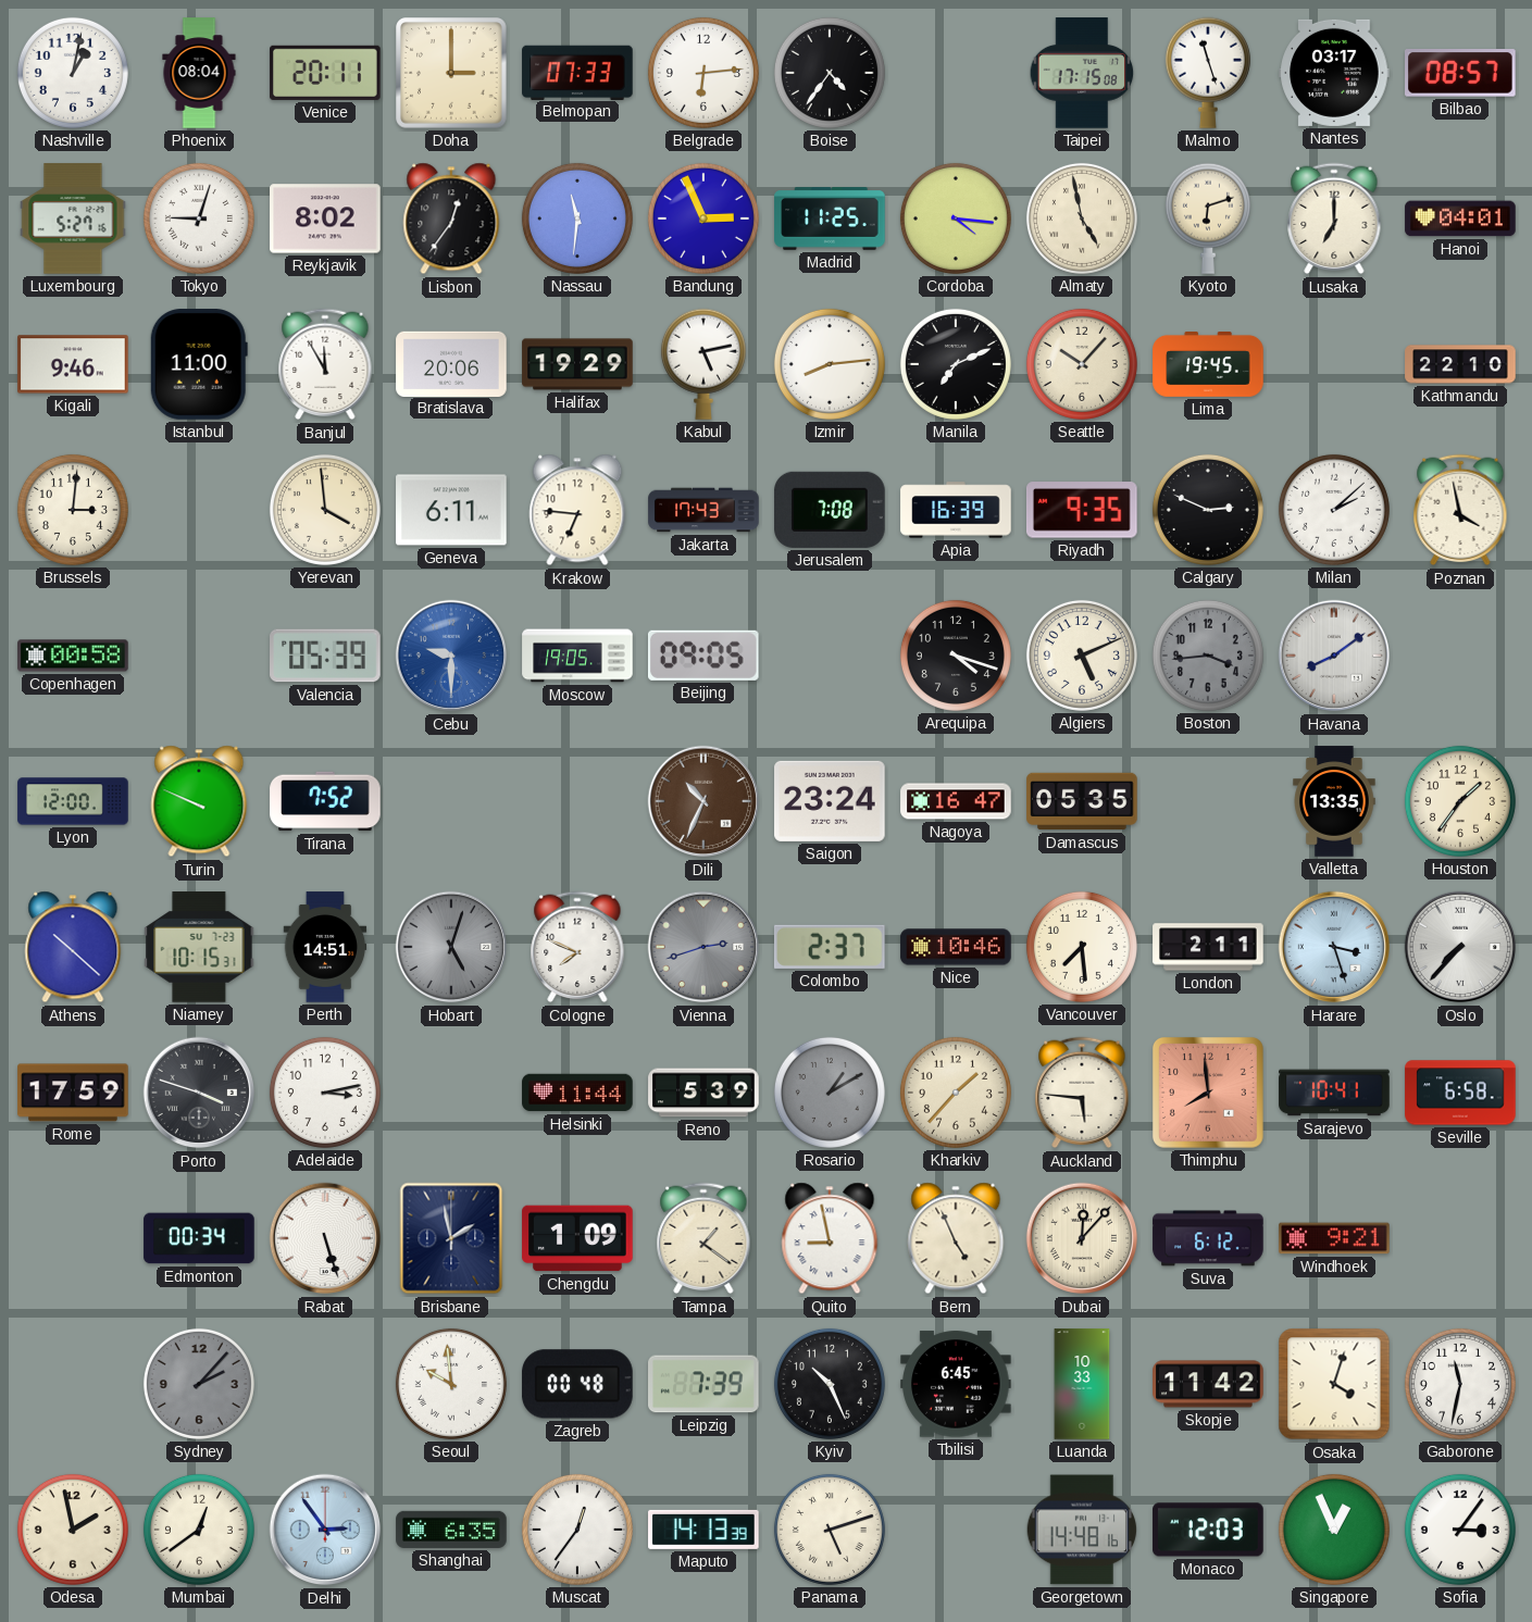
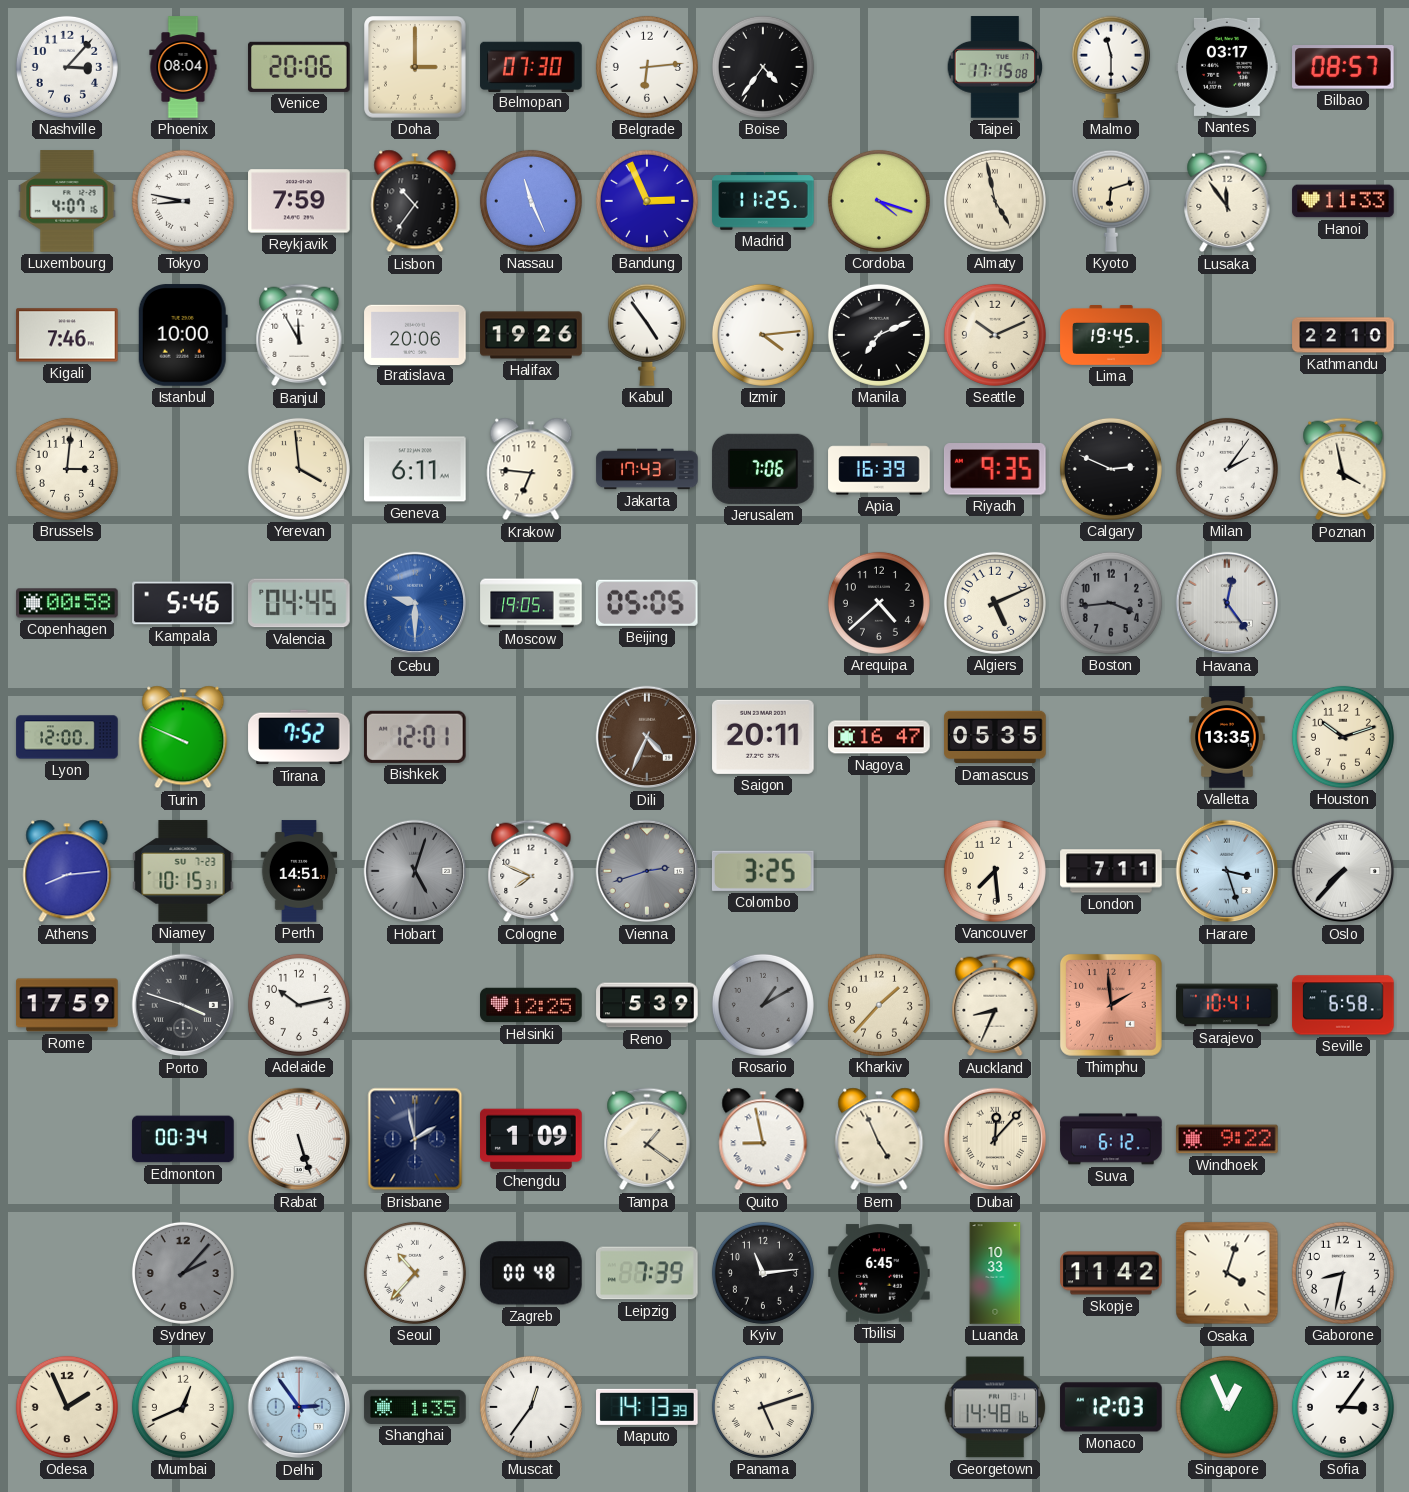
Nashville: 1:02 -> 3:07 (67, 67)
Venice: 20:11 -> 20:06 (299, 67)
Belmopan: 07:33 -> 07:30 (531, 66)
Malmo: 11:27 -> 11:30 (1111, 67)
Luxembourg: 5:27 -> 4:07 (67, 201)
Tokyo: 9:03 -> 8:47 (183, 201)
Reykjavik: 8:02 -> 7:59 (299, 201)
Lisbon: 12:36 -> 10:36 (415, 201)
Nassau: 11:31 -> 11:26 (531, 201)
Cordoba: 4:16 -> 4:18 (879, 201)
Lusaka: 7:00 -> 11:54 (1227, 201)
Hanoi: 04:01 -> 11:33 (1343, 201)
Kigali: 9:46 -> 7:46 (67, 335)
Istanbul: 11:00 -> 10:00 (183, 335)
Halifax: 19:29 -> 19:26 (531, 335)
Kabul: 5:13 -> 4:54 (647, 335)
Izmir: 8:14 -> 4:14 (763, 335)
Seattle: 10:07 -> 10:11 (995, 335)
Jerusalem: 7:08 -> 7:06 (763, 469)
Milan: 2:08 -> 2:06 (1227, 469)
Kampala: none -> 5:46 (183, 603)
Valencia: 05:39 -> 04:45 (299, 603)
Beijing: 09:05 -> 05:05 (647, 603)
Arequipa: 4:18 -> 4:38 (879, 603)
Havana: 8:09 -> 12:24 (1227, 603)
Bishkek: none -> 12:01 (415, 737)
Dili: 10:34 -> 4:34 (647, 737)
Saigon: 23:24 -> 20:11 (763, 737)
Houston: 1:36 -> 10:12 (1343, 737)
Athens: 10:22 -> 8:14 (67, 871)
Colombo: 2:37 -> 3:25 (763, 871)
Nice: 10:46 -> none (956, 947)
London: 2:11 -> 7:11 (1111, 871)
Adelaide: 3:13 -> 10:13 (299, 1005)
Helsinki: 11:44 -> 12:25 (531, 1005)
Auckland: 5:46 -> 8:34 (995, 1005)
Thimphu: 7:59 -> 1:59 (1111, 1005)
Windhoek: 9:21 -> 9:22 (1227, 1139)
Seoul: 9:59 -> 10:37 (415, 1273)
Kyiv: 10:26 -> 11:14 (763, 1273)
Gaborone: 11:32 -> 8:32 (1343, 1273)
Odesa: 1:58 -> 1:56 (67, 1407)
Mumbai: 12:39 -> 12:41 (183, 1407)
Shanghai: 6:35 -> 1:35 (415, 1407)
